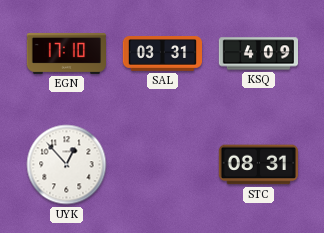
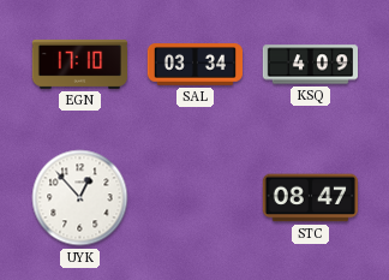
SAL: 03:31 -> 03:34 (194, 65)
STC: 08:31 -> 08:47 (310, 198)
